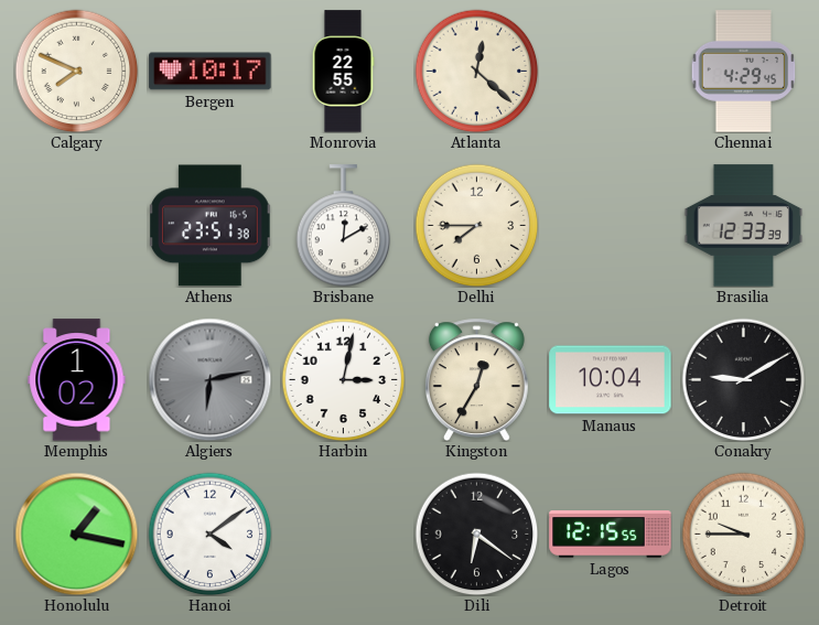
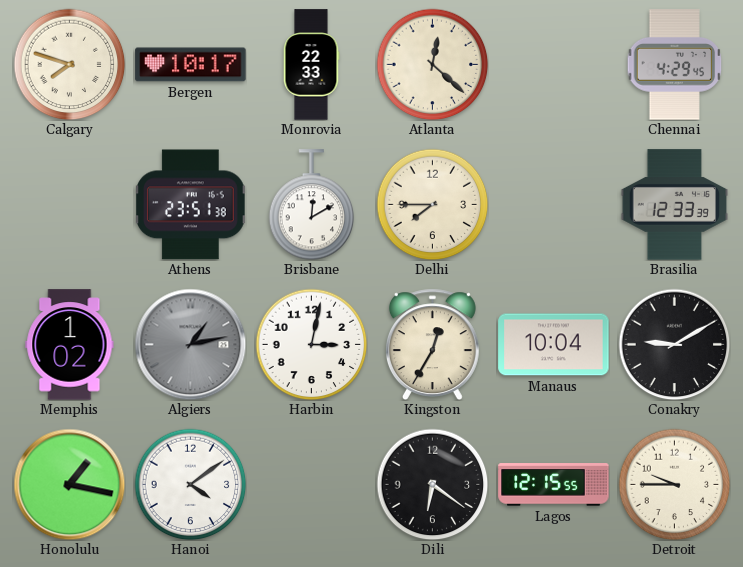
Calgary: 7:49 -> 7:48 (69, 64)
Monrovia: 22:55 -> 22:33 (311, 65)
Algiers: 6:13 -> 1:13 (190, 344)
